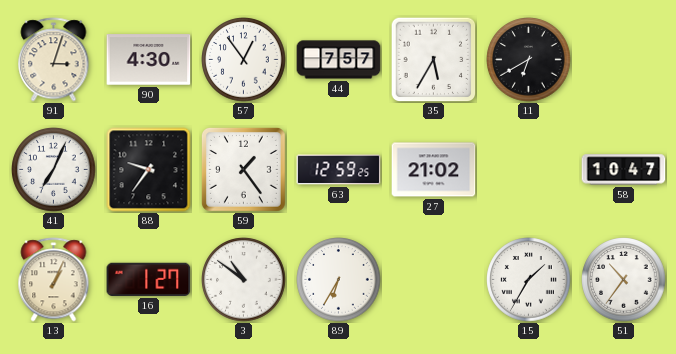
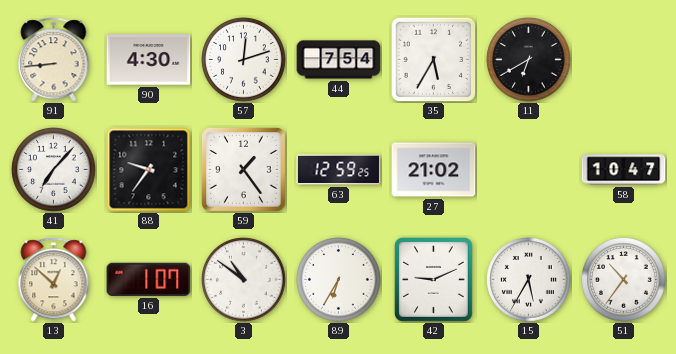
91: 3:03 -> 8:44 (54, 60)
57: 12:54 -> 12:12 (244, 60)
44: 7:57 -> 7:54 (339, 60)
41: 7:04 -> 7:07 (54, 170)
13: 1:04 -> 12:52 (54, 280)
16: 1:27 -> 1:07 (149, 279)
42: none -> 9:11 (433, 279)
15: 1:35 -> 5:35 (529, 280)
